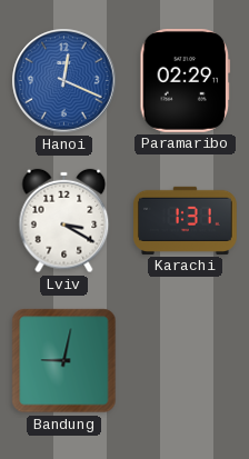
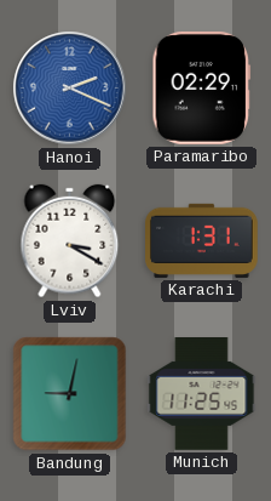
Hanoi: 12:19 -> 2:19 (70, 89)
Munich: none -> 11:25 (202, 394)
